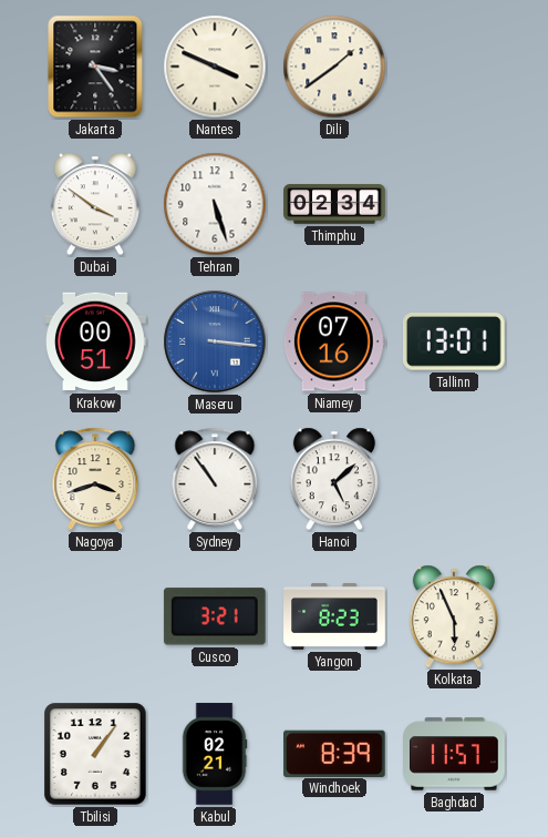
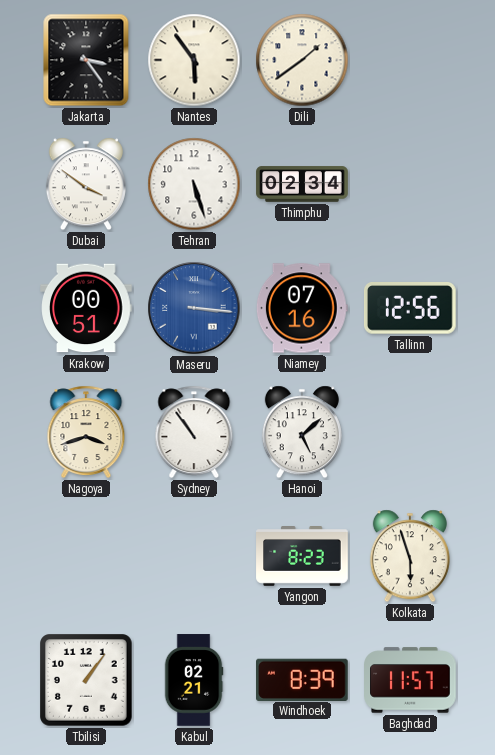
Nantes: 3:49 -> 5:54 (194, 60)
Tallinn: 13:01 -> 12:56 (410, 309)
Cusco: 3:21 -> none (215, 616)
Kolkata: 5:56 -> 5:57 (410, 556)
